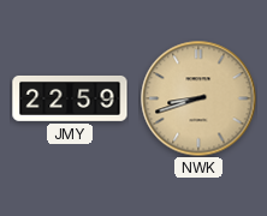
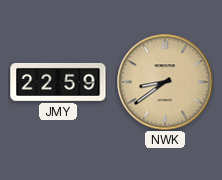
NWK: 8:42 -> 8:39 (165, 82)
